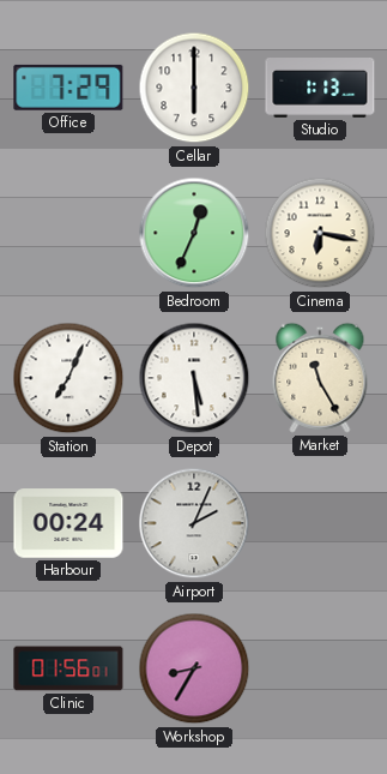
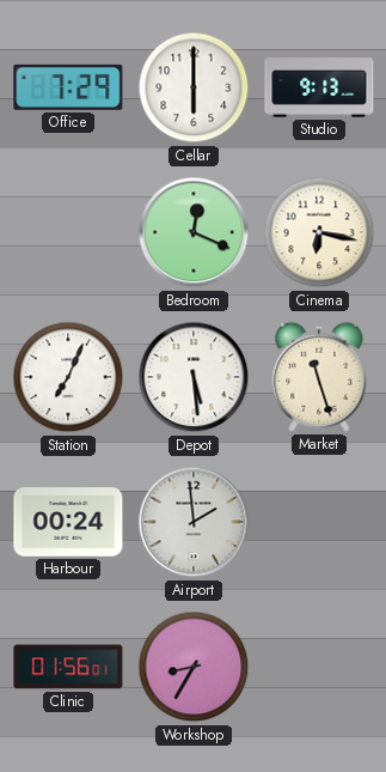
Studio: 1:13 -> 9:13 (319, 87)
Bedroom: 12:34 -> 12:19 (194, 232)
Market: 11:25 -> 11:27 (319, 377)
Airport: 2:04 -> 1:59 (194, 522)
